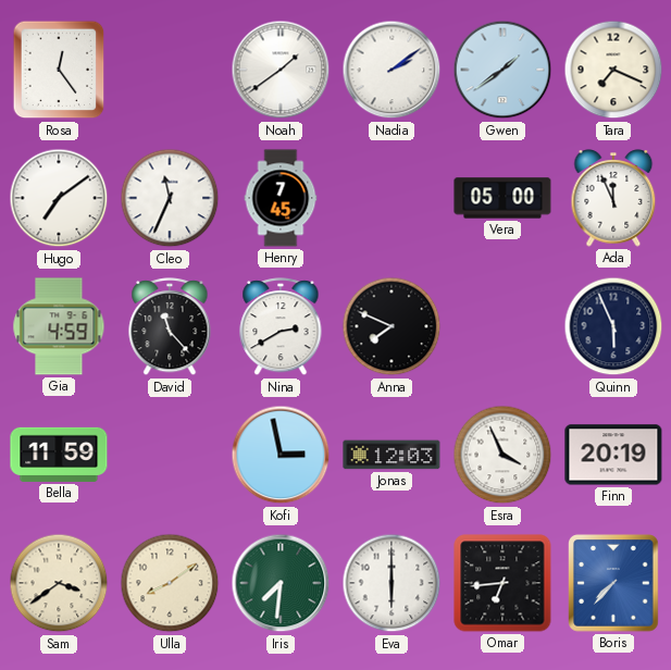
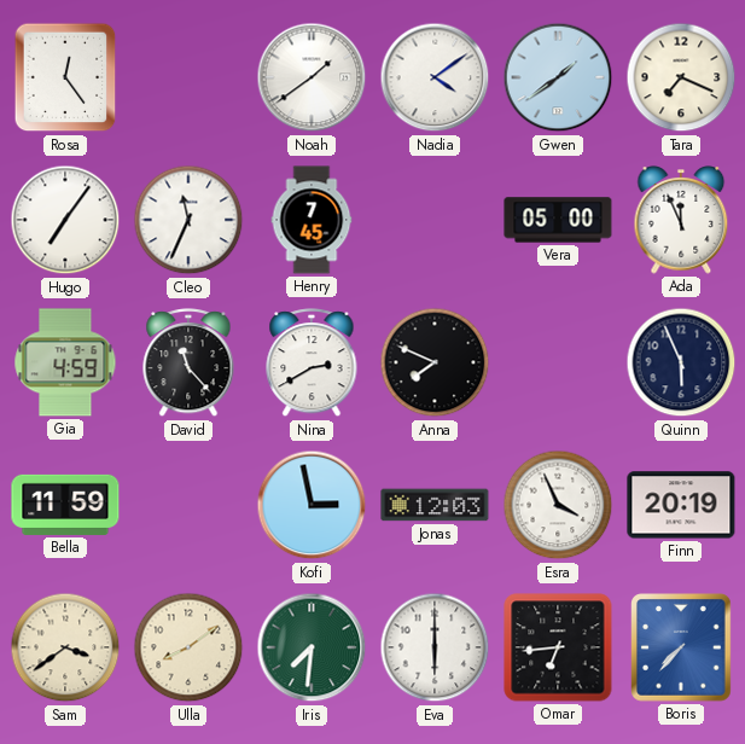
Nadia: 2:09 -> 4:09 (435, 77)
Hugo: 7:09 -> 7:06 (65, 220)
